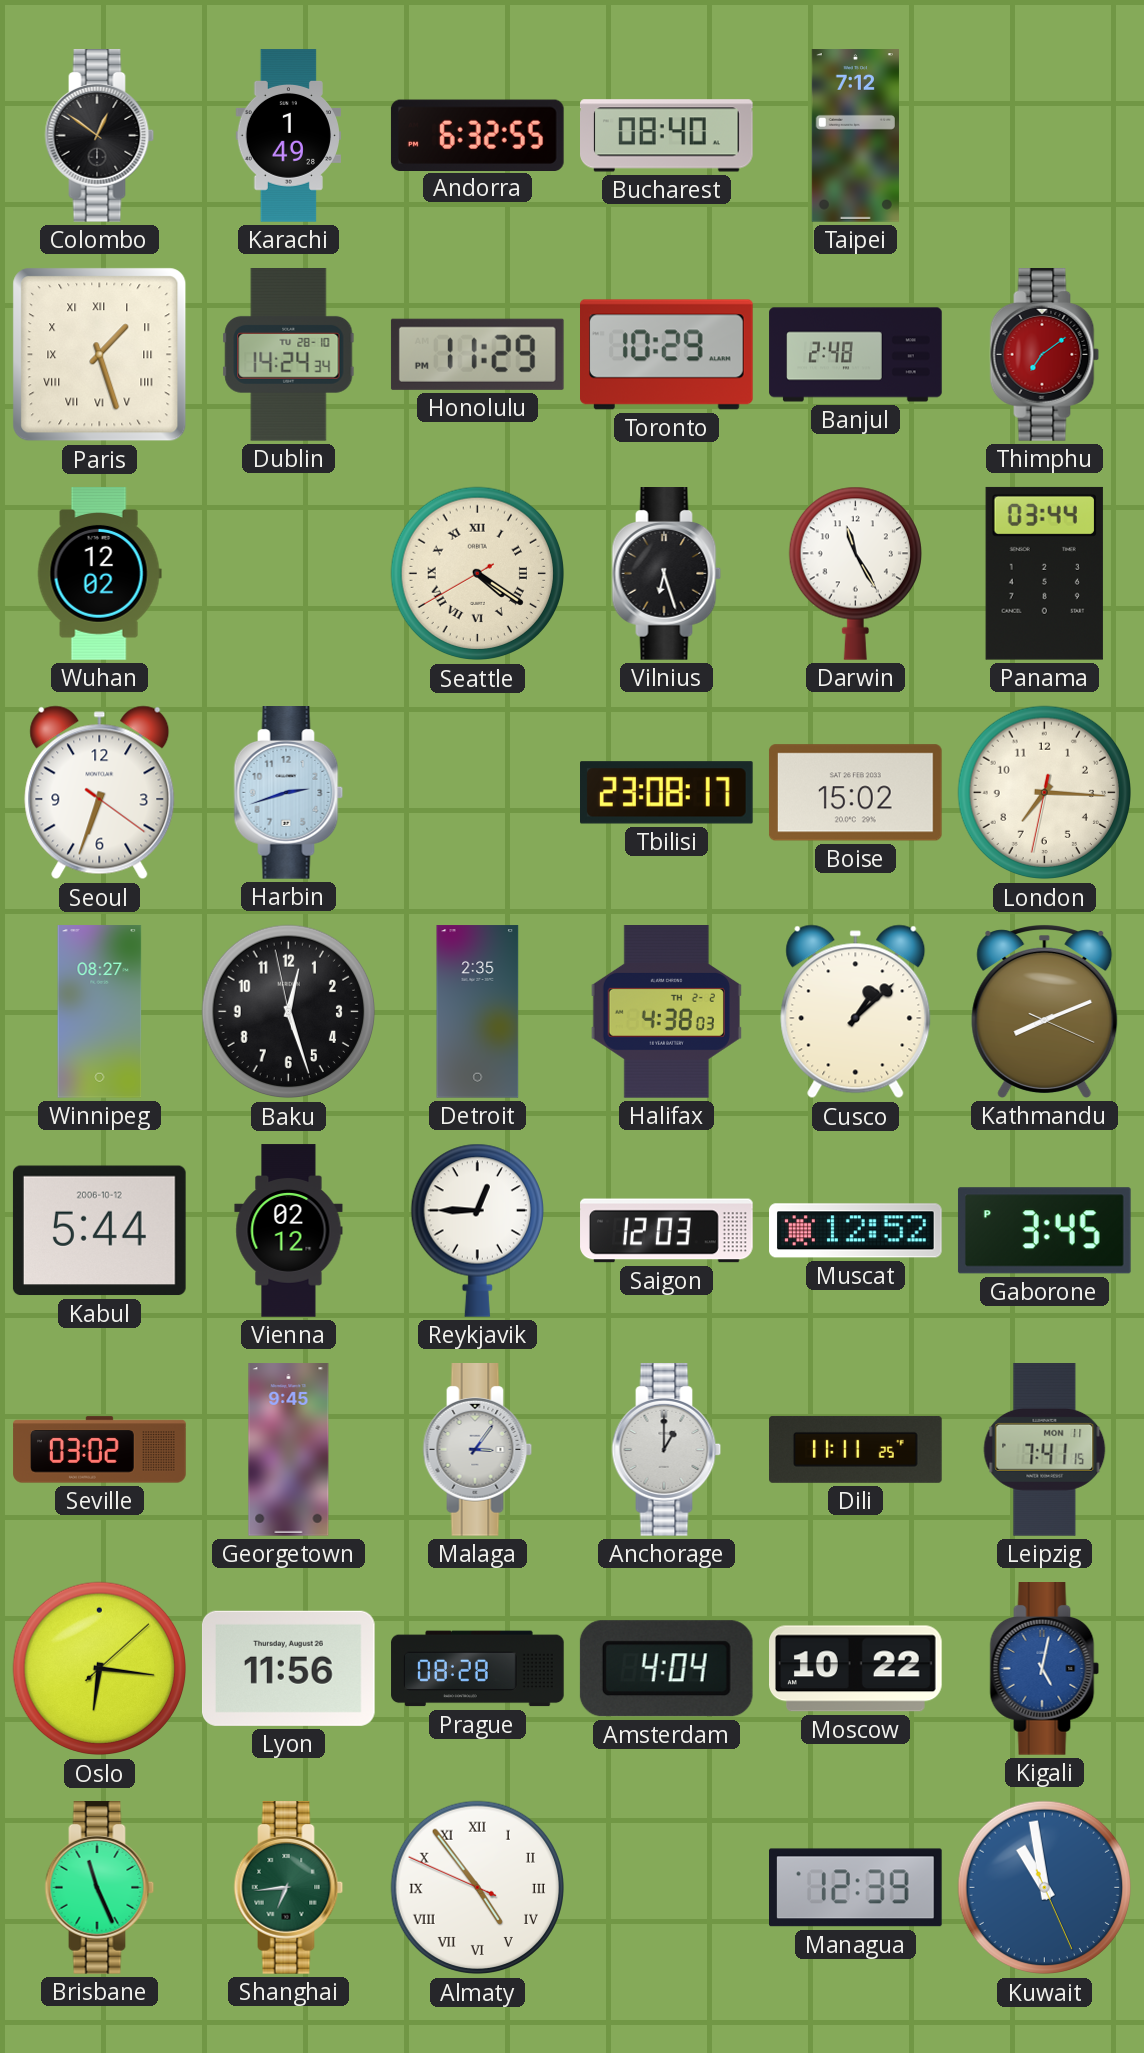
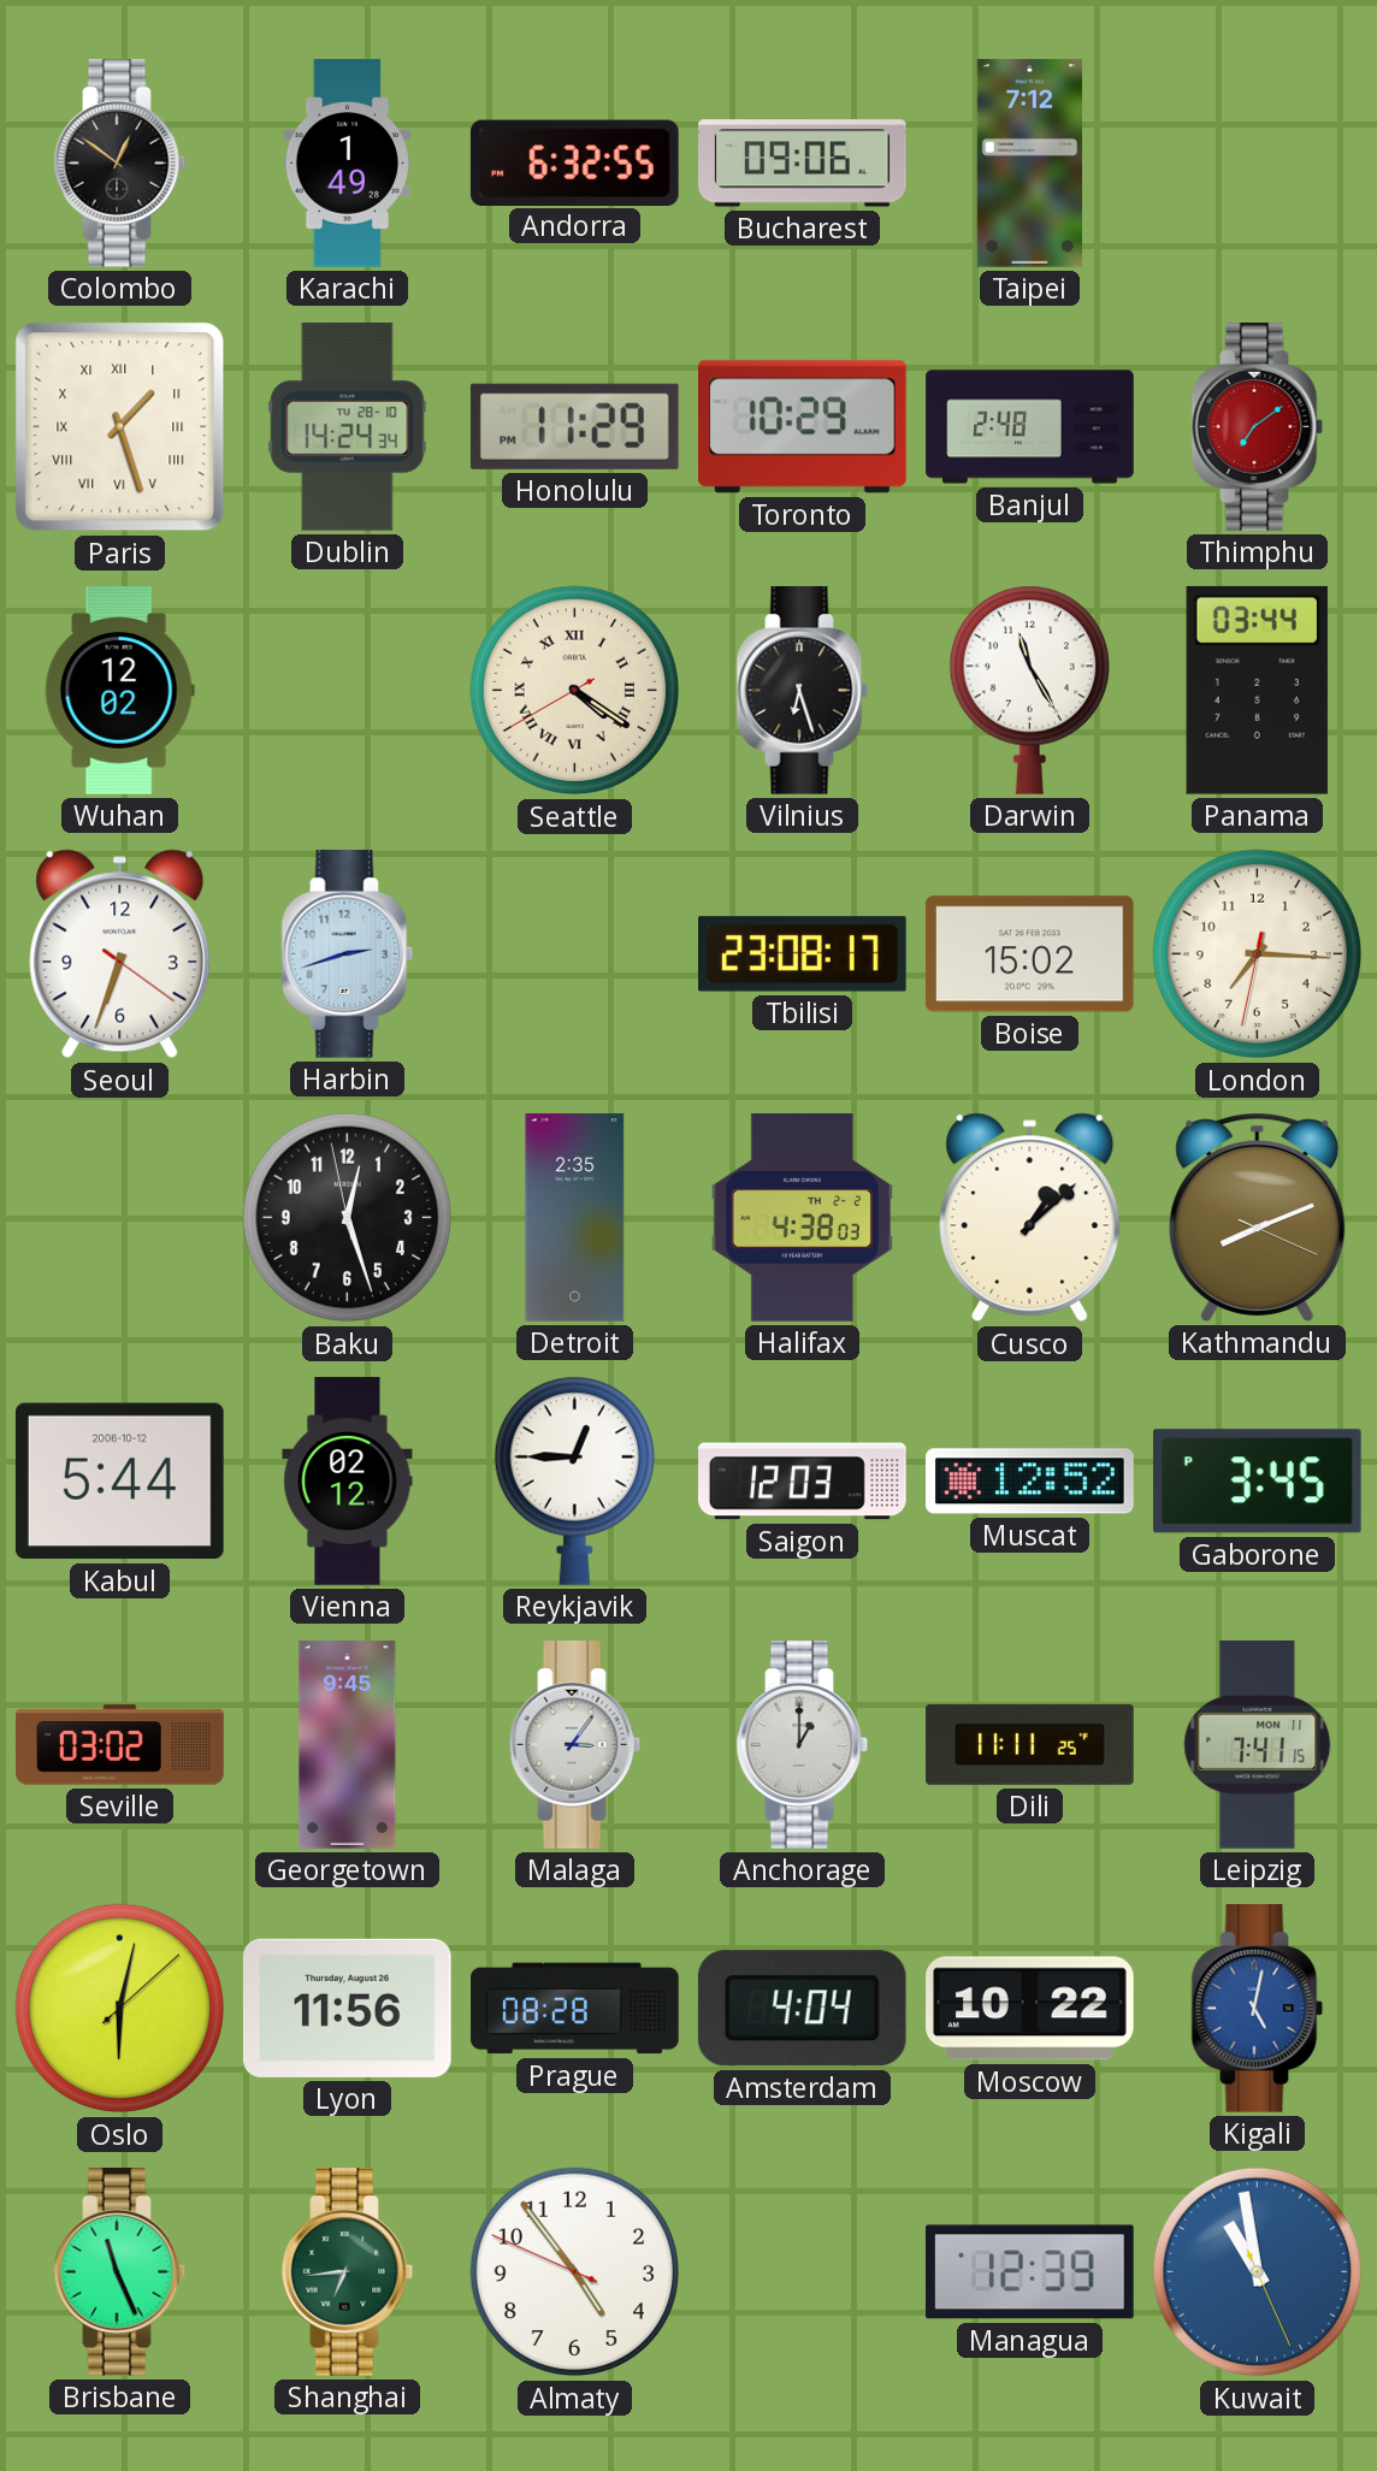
Bucharest: 08:40 -> 09:06 (803, 164)
Winnipeg: 08:27 -> none (100, 1012)
Oslo: 6:16 -> 6:02 (120, 2009)
Almaty numerals: Roman -> Arabic (575, 2272)
